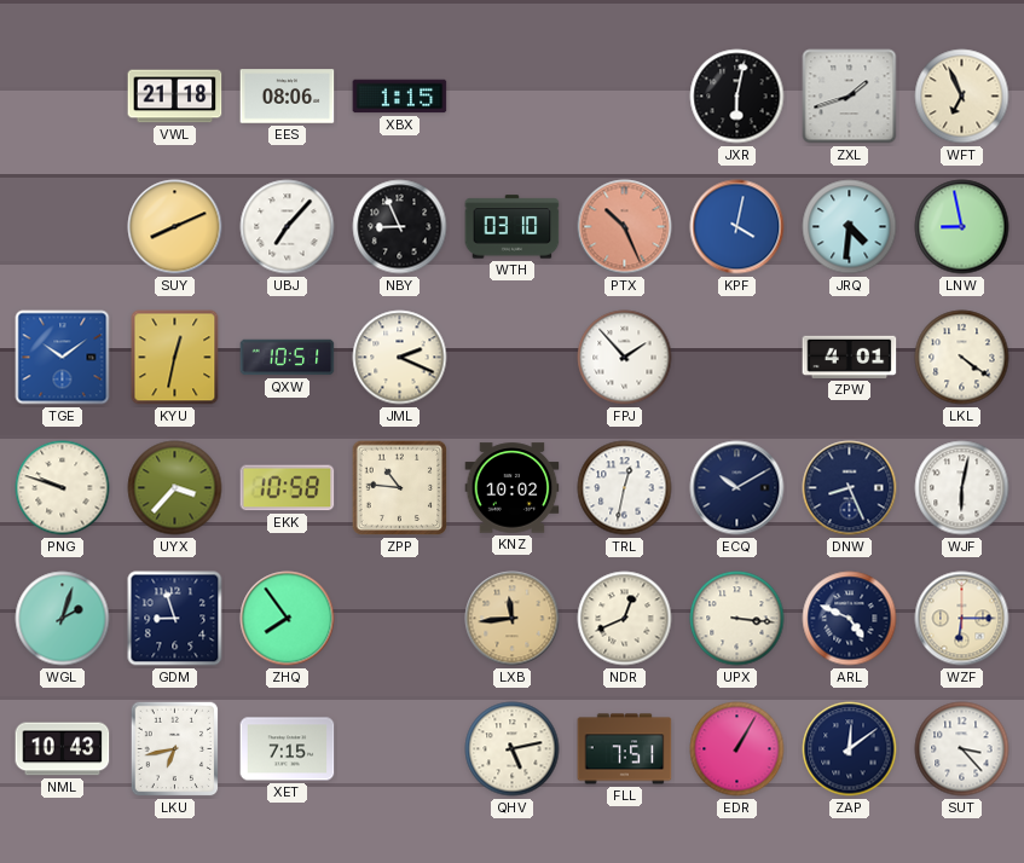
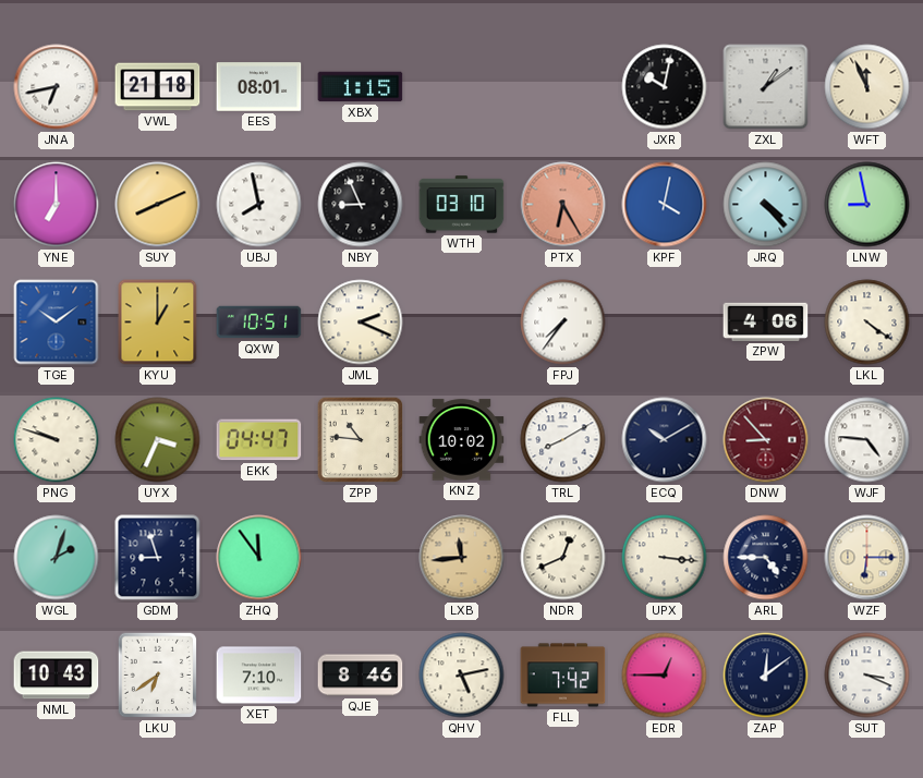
JNA: none -> 6:43 (57, 87)
EES: 08:06 -> 08:01 (259, 87)
JXR: 6:02 -> 10:02 (665, 87)
ZXL: 1:42 -> 1:09 (766, 87)
WFT: 6:56 -> 11:56 (867, 87)
YNE: none -> 7:00 (57, 205)
UBJ: 7:07 -> 7:58 (259, 205)
PTX: 10:26 -> 6:25 (563, 205)
JRQ: 4:31 -> 4:23 (766, 205)
KYU: 12:32 -> 1:00 (158, 323)
FPJ: 1:53 -> 7:36 (563, 323)
ZPW: 4:01 -> 4:06 (766, 321)
UYX: 3:37 -> 3:34 (158, 440)
EKK: 10:58 -> 04:47 (259, 440)
TRL: 12:32 -> 8:10 (563, 440)
DNW: 8:26 -> 8:53 (766, 440)
DNW dial: navy -> burgundy (766, 440)
WJF: 6:02 -> 4:46 (867, 440)
ZHQ: 7:54 -> 11:54 (259, 558)
ARL: 4:49 -> 4:45 (766, 558)
LKU: 6:43 -> 6:39 (158, 676)
XET: 7:15 -> 7:10 (259, 676)
QJE: none -> 8:46 (361, 676)
FLL: 7:51 -> 7:42 (563, 676)
EDR: 1:05 -> 12:45 (665, 676)
SUT: 3:23 -> 3:19 (867, 676)
